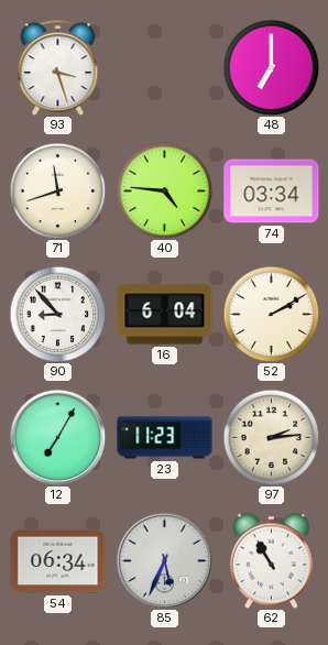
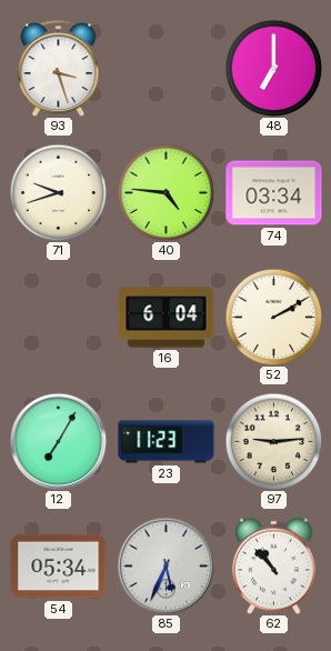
71: 11:42 -> 9:42 (58, 192)
90: 8:53 -> none (57, 314)
97: 2:14 -> 9:14 (273, 441)
54: 06:34 -> 05:34 (59, 567)
62: 10:55 -> 10:53 (273, 565)
